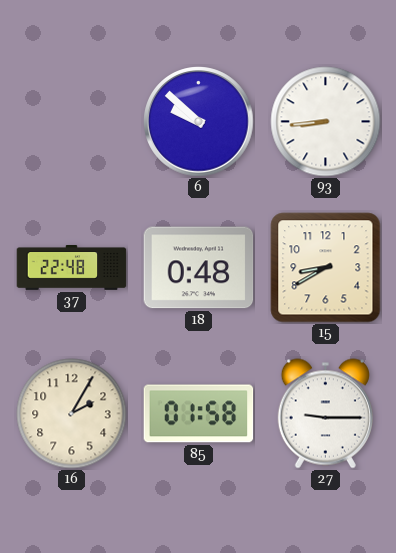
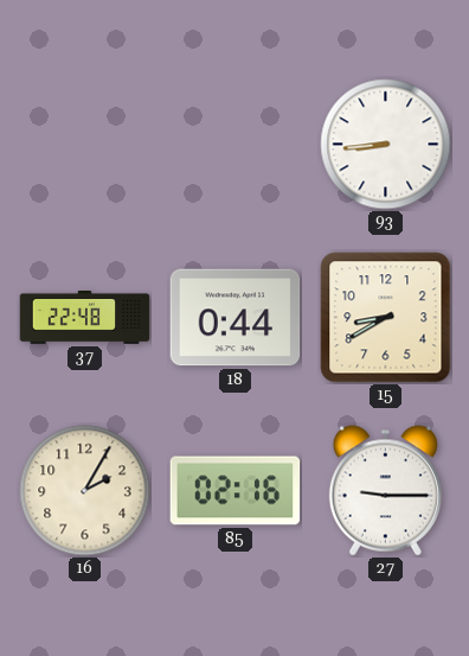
6: 9:52 -> none (199, 122)
18: 0:48 -> 0:44 (236, 318)
85: 01:58 -> 02:16 (236, 491)
